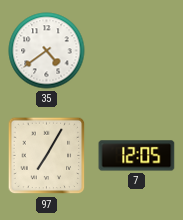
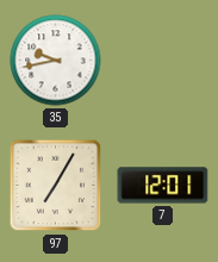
35: 4:39 -> 9:43 (56, 61)
7: 12:05 -> 12:01 (163, 186)
